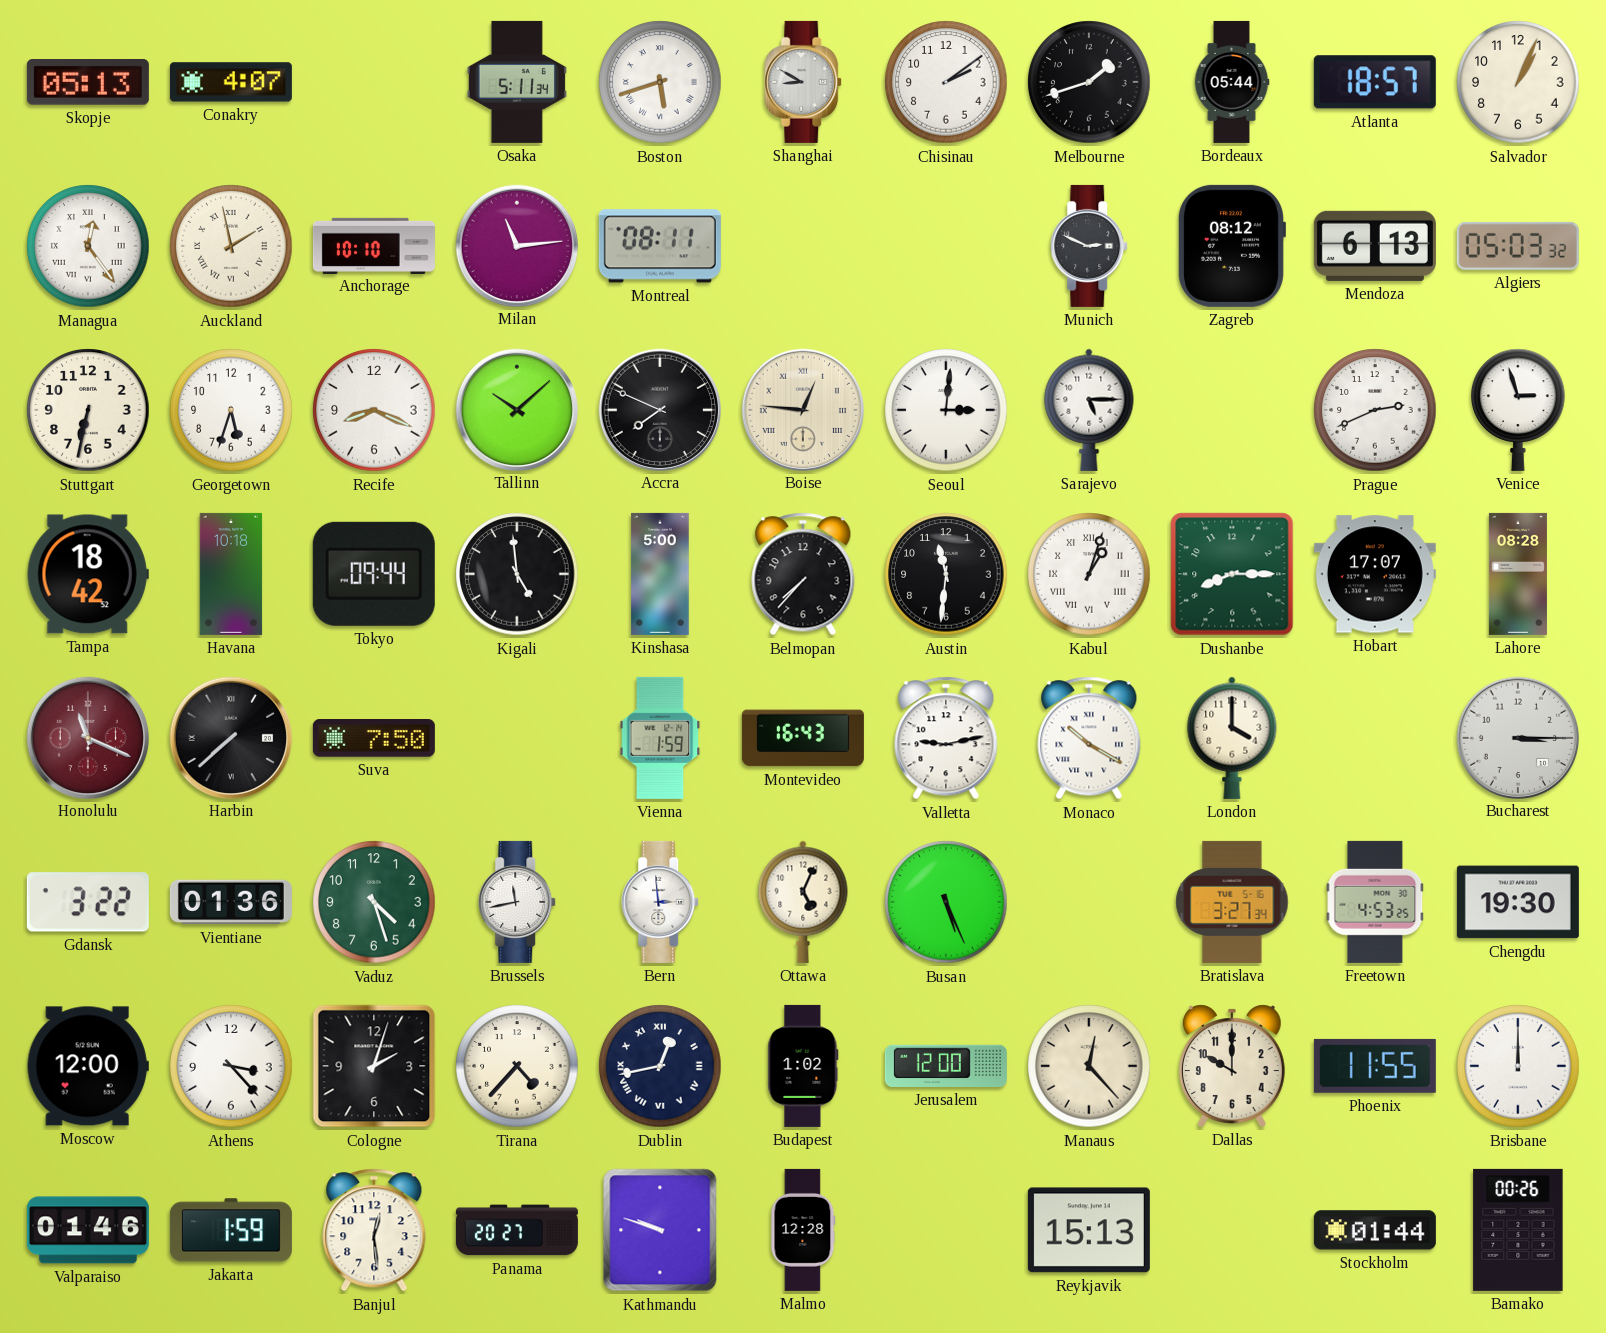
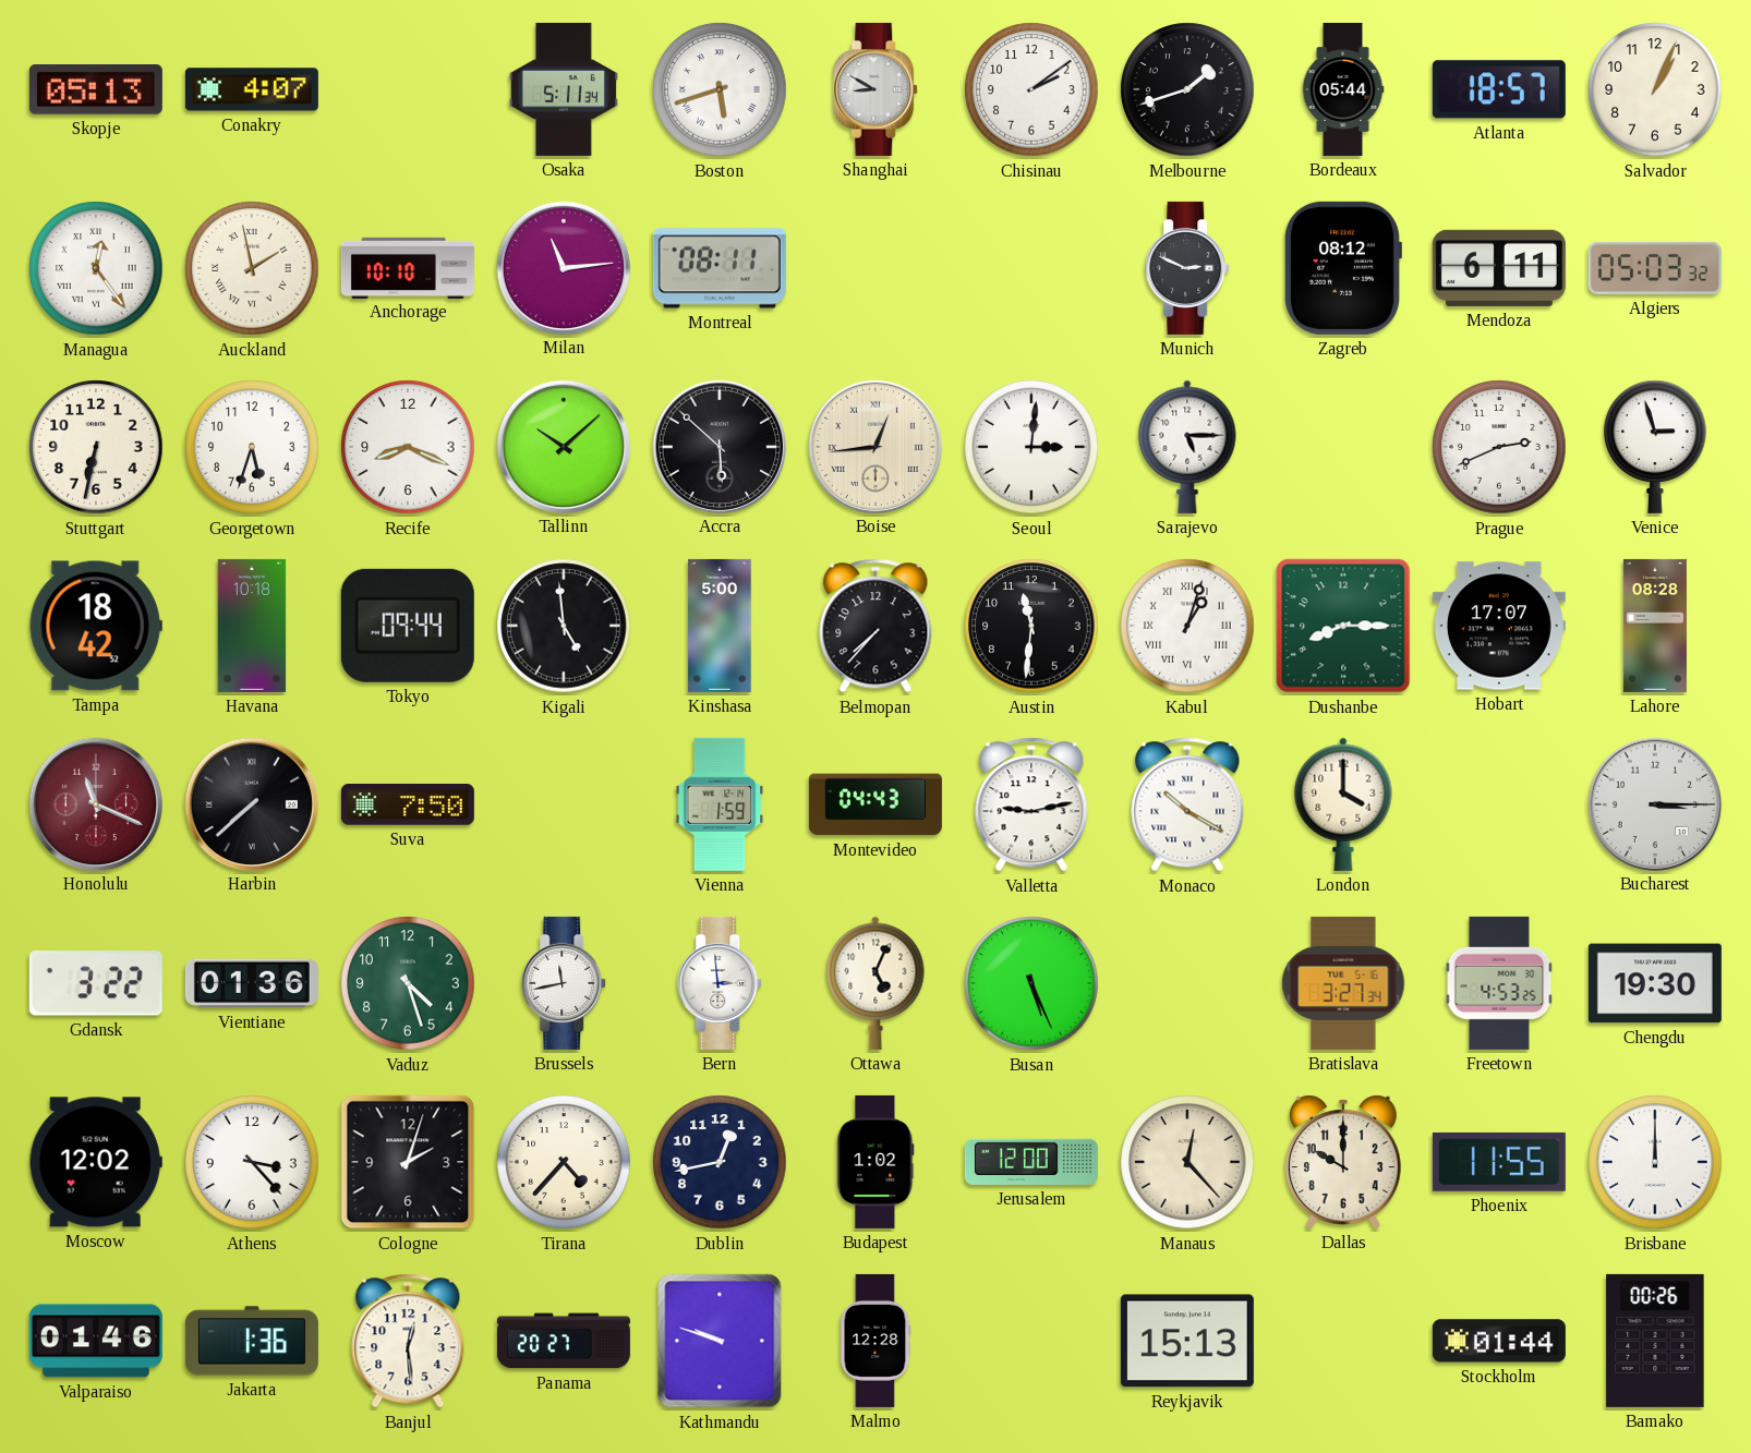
Mendoza: 6:13 -> 6:11 (1499, 268)
Accra: 7:49 -> 5:52 (718, 446)
Boise: 12:46 -> 12:44 (874, 446)
Montevideo: 16:43 -> 04:43 (875, 804)
Moscow: 12:00 -> 12:02 (96, 1162)
Dublin numerals: Roman -> Arabic (720, 1162)
Jakarta: 1:59 -> 1:36 (252, 1341)
